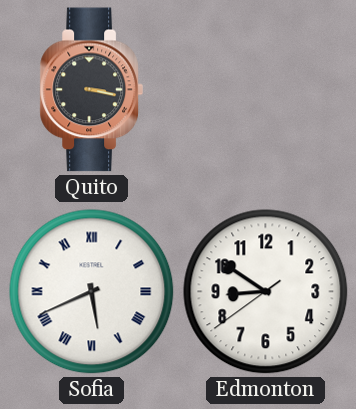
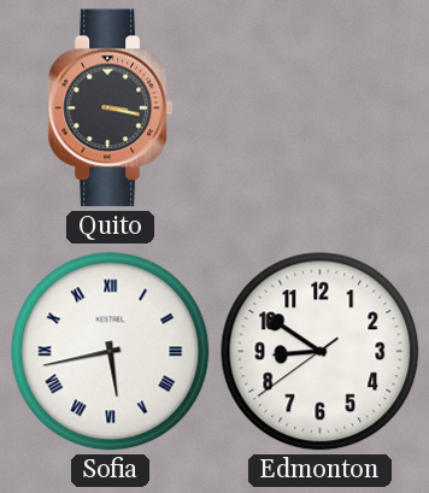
Sofia: 5:41 -> 5:43 (111, 352)
